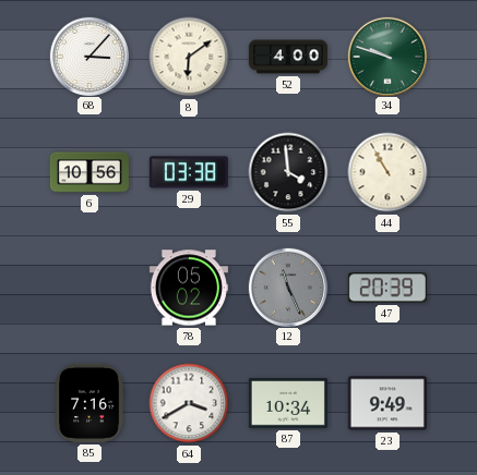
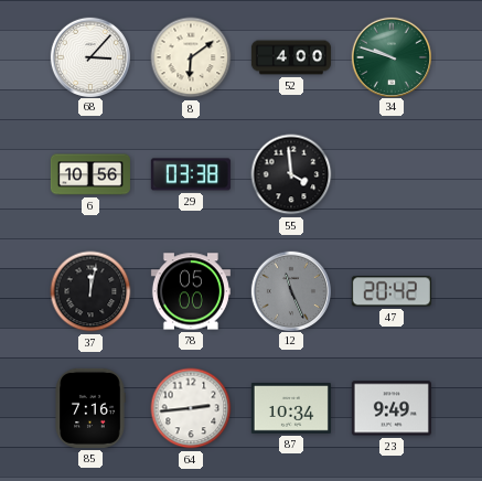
44: 10:55 -> none (387, 172)
37: none -> 12:02 (90, 291)
78: 05:02 -> 05:00 (191, 291)
47: 20:39 -> 20:42 (392, 291)
64: 3:40 -> 2:44 (191, 408)
